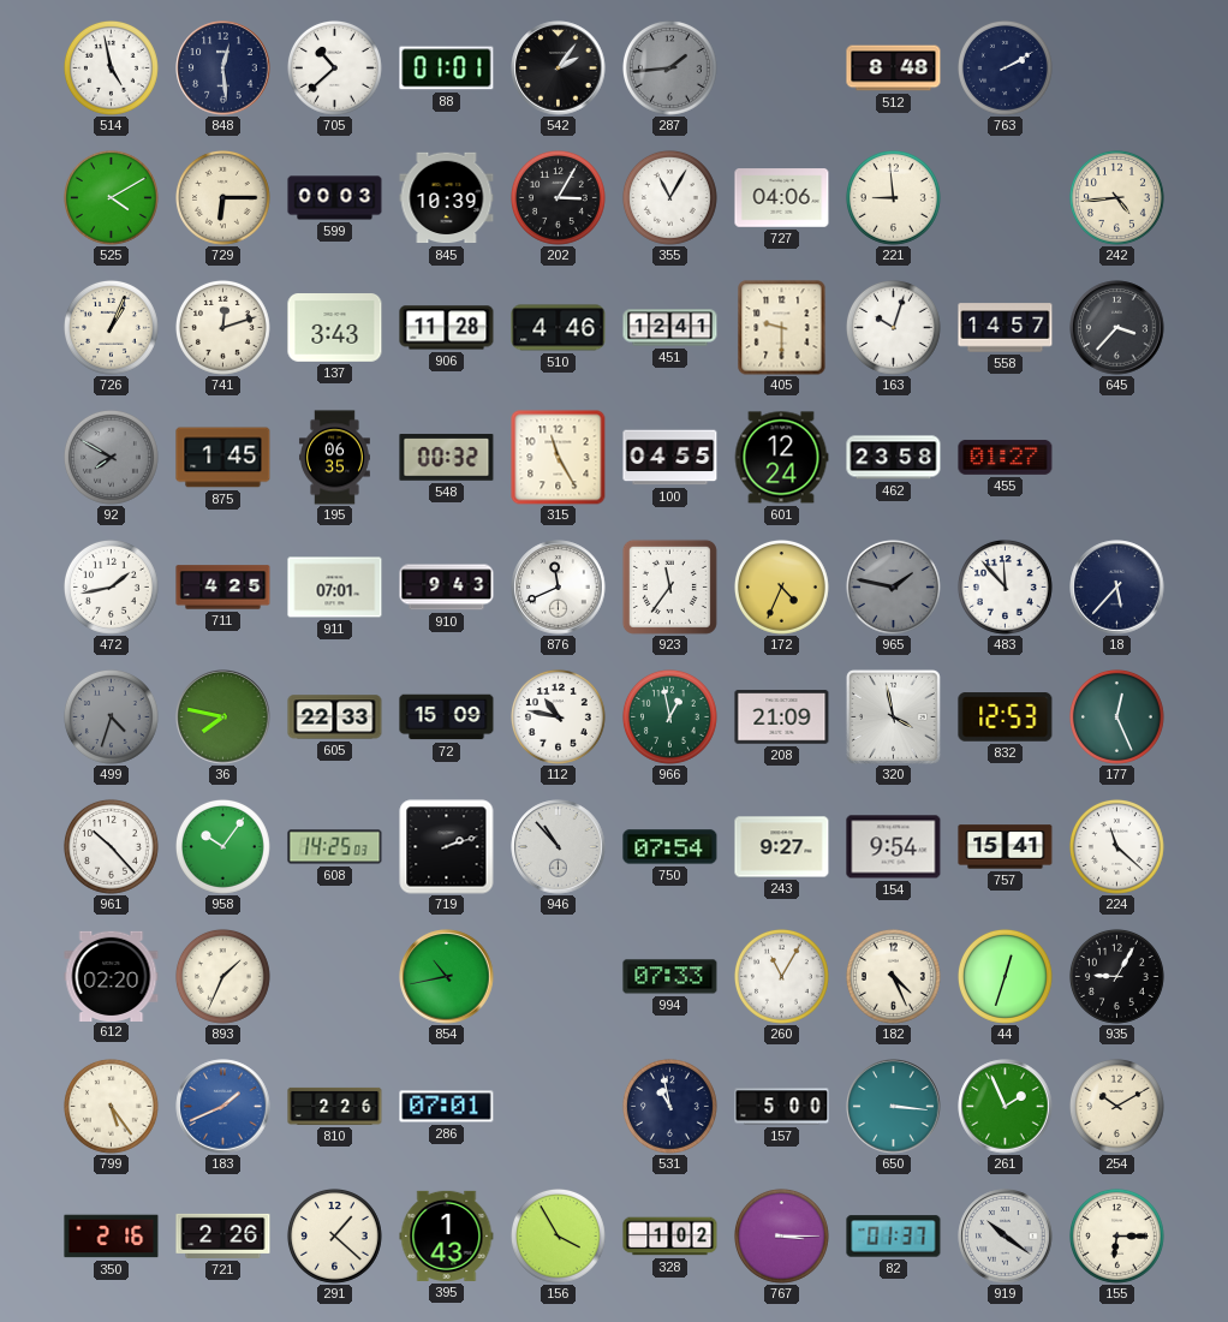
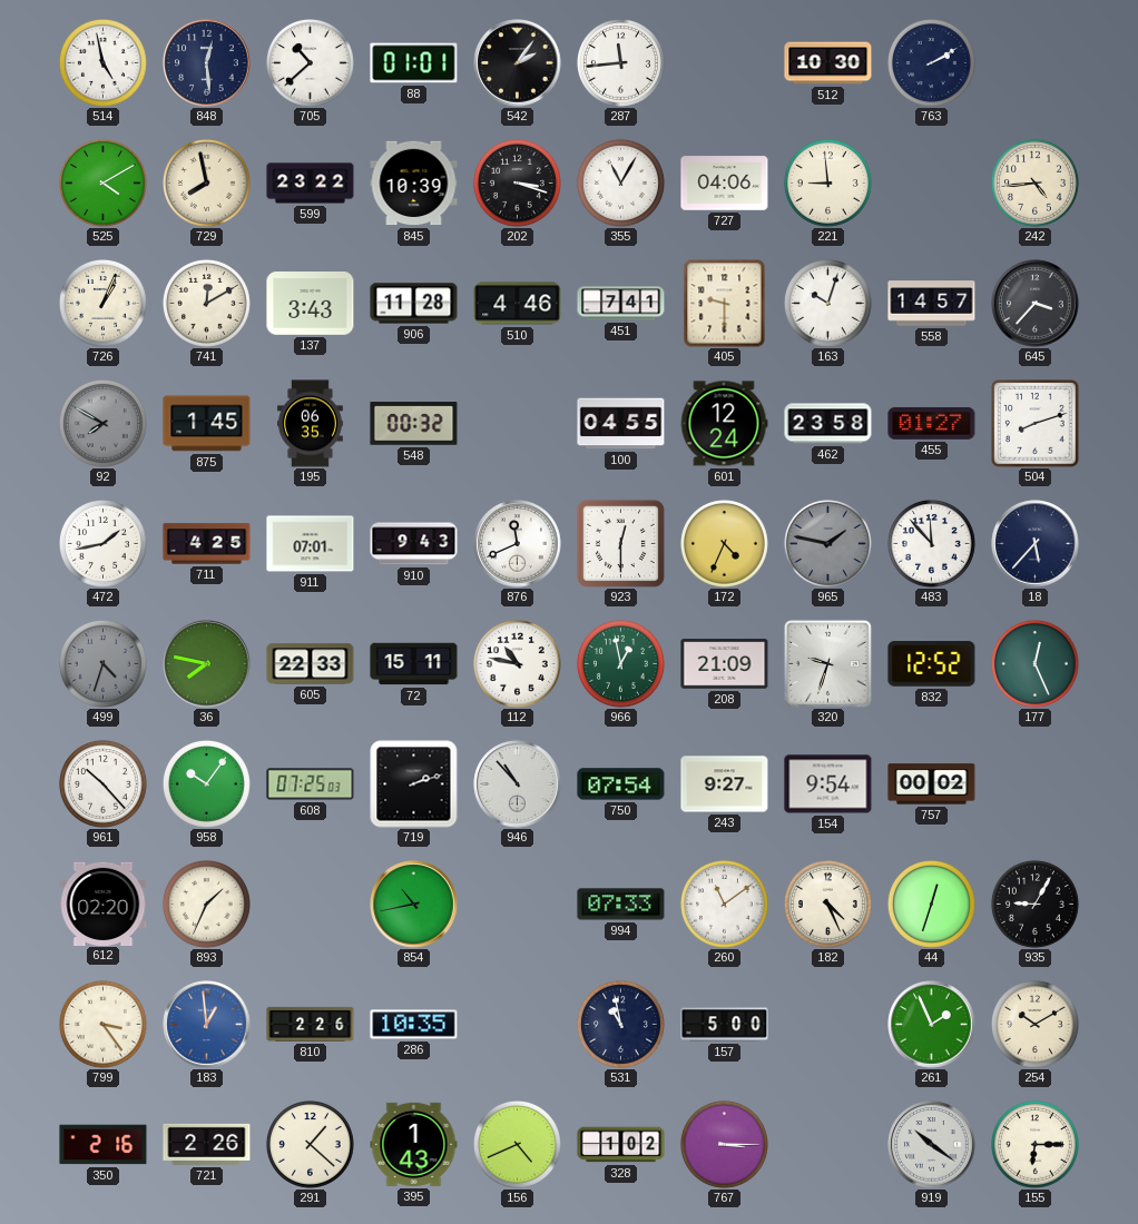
287: 1:44 -> 11:44 (620, 62)
287 dial: grey -> white (620, 62)
512: 8:48 -> 10:30 (828, 63)
729: 6:15 -> 7:58 (206, 182)
599: 00:03 -> 23:22 (311, 184)
202: 3:05 -> 3:18 (517, 182)
741: 12:12 -> 12:10 (206, 303)
451: 12:41 -> 7:41 (621, 304)
315: 11:25 -> none (559, 458)
504: none -> 8:12 (1036, 424)
923: 11:36 -> 12:30 (620, 543)
72: 15:09 -> 15:11 (414, 664)
320: 3:58 -> 9:33 (827, 663)
832: 12:53 -> 12:52 (932, 664)
608: 14:25 -> 07:25 (311, 784)
757: 15:41 -> 00:02 (932, 784)
224: 11:22 -> none (1116, 846)
260: 11:05 -> 11:09 (724, 904)
799: 5:24 -> 3:24 (102, 1024)
183: 1:41 -> 12:59 (207, 1025)
286: 07:01 -> 10:35 (414, 1025)
650: 3:16 -> none (894, 1107)
156: 3:55 -> 4:41 (517, 1144)
82: 01:37 -> none (894, 1237)
